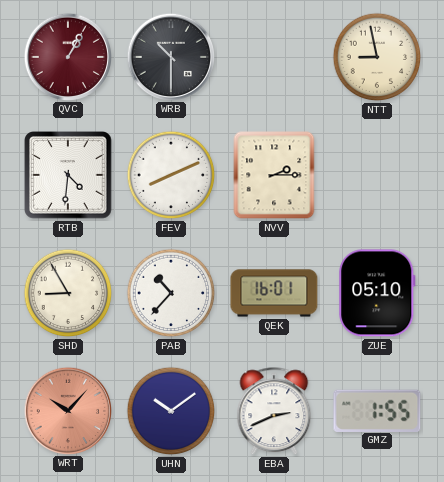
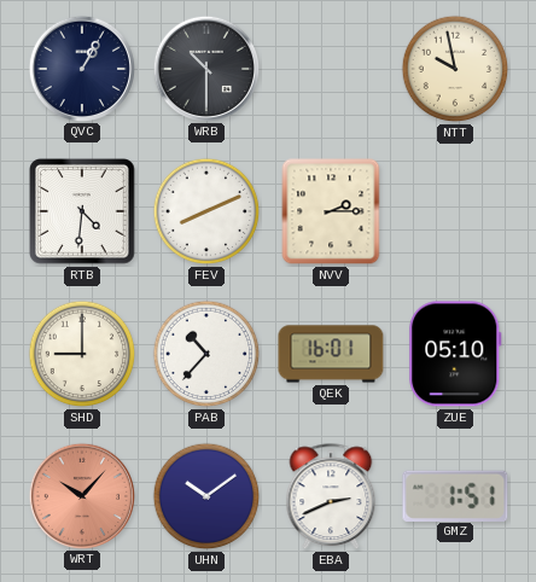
QVC dial: burgundy -> navy (81, 68)
NTT: 8:58 -> 9:58 (455, 69)
SHD: 8:55 -> 9:00 (82, 354)
GMZ: 1:55 -> 1:51 (455, 495)
